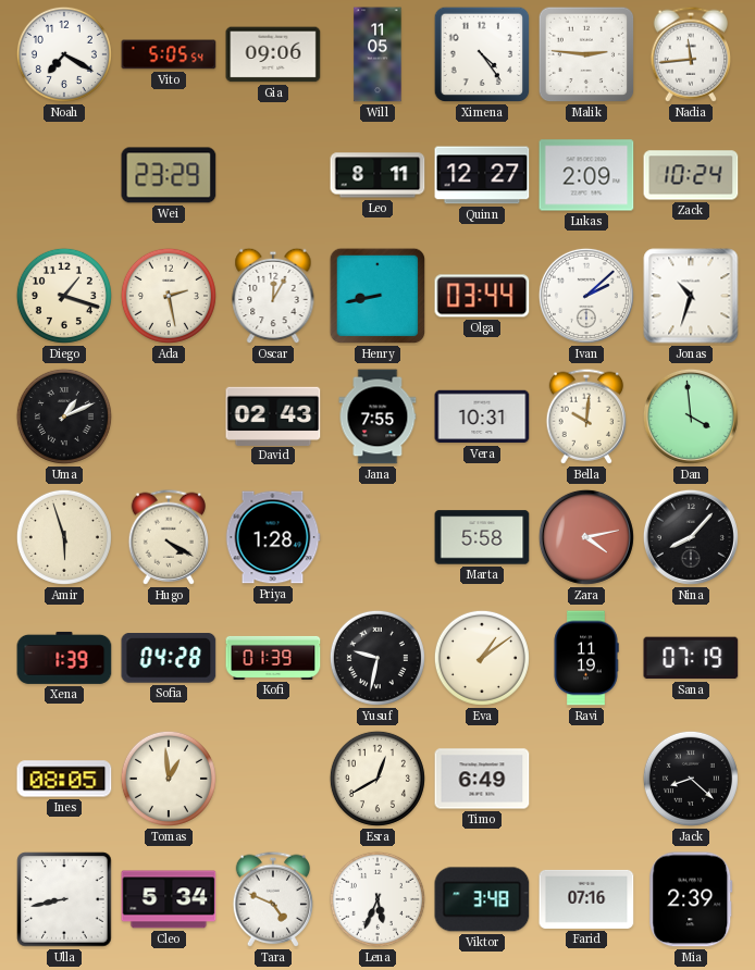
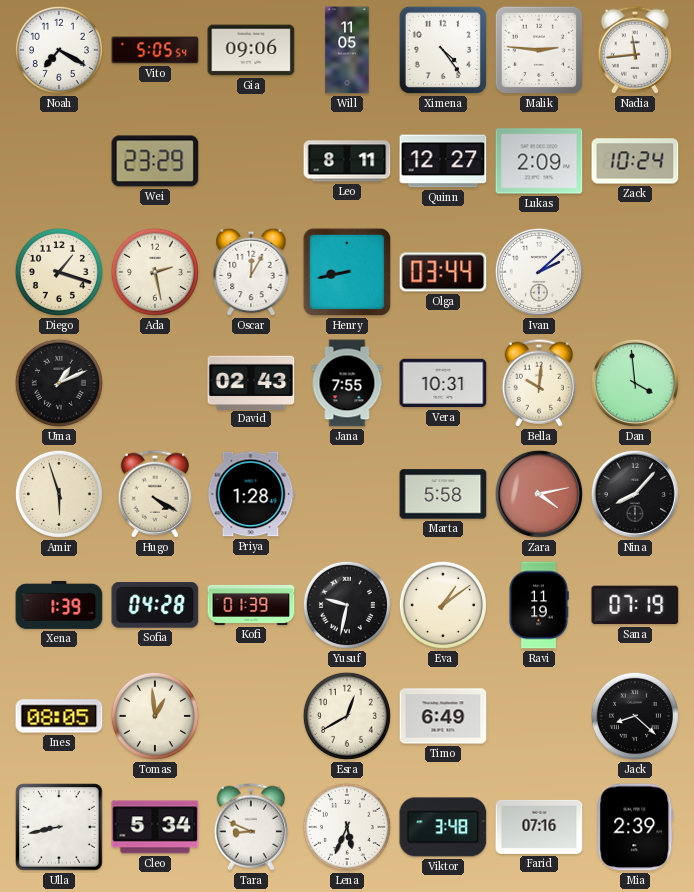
Jonas: 10:33 -> none (691, 296)
Tara: 4:49 -> 8:49 (251, 827)
